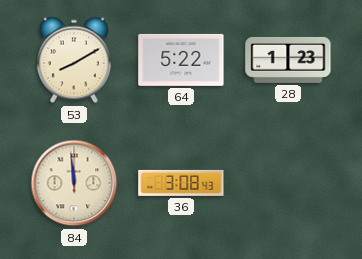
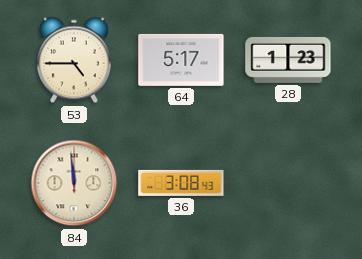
53: 8:10 -> 4:45 (74, 60)
64: 5:22 -> 5:17 (181, 60)
